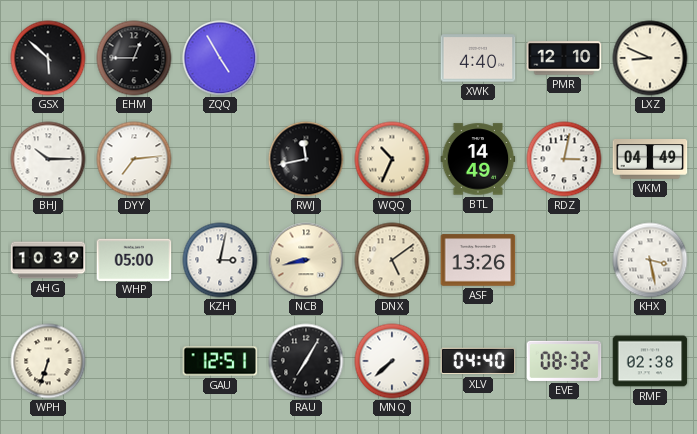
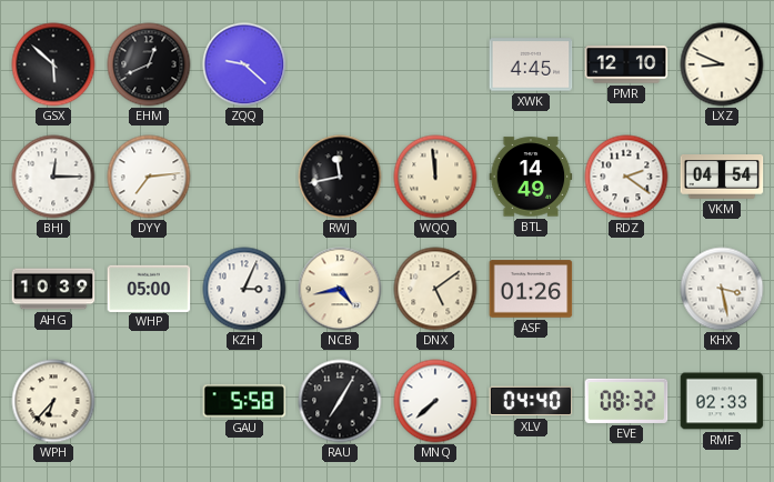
EHM: 12:45 -> 12:41 (149, 64)
ZQQ: 4:55 -> 9:22 (244, 64)
XWK: 4:40 -> 4:45 (531, 64)
BHJ: 10:15 -> 12:15 (53, 177)
WQQ: 10:34 -> 11:59 (435, 177)
RDZ: 3:02 -> 2:21 (626, 177)
VKM: 04:49 -> 04:54 (722, 178)
KZH: 3:02 -> 3:04 (244, 289)
NCB: 8:43 -> 4:43 (340, 289)
ASF: 13:26 -> 01:26 (531, 289)
WPH: 6:33 -> 6:37 (53, 401)
GAU: 12:51 -> 5:58 (244, 401)
RMF: 02:38 -> 02:33 (722, 401)
